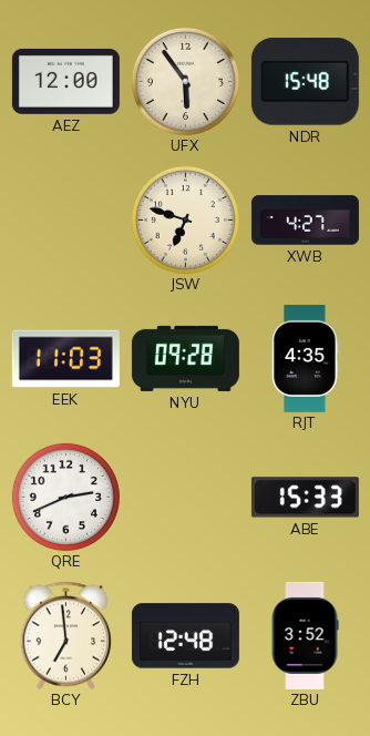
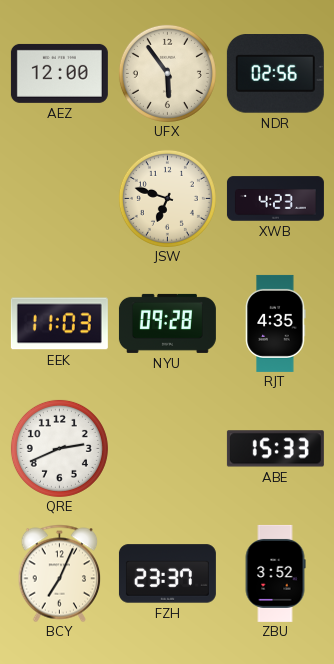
NDR: 15:48 -> 02:56 (275, 74)
XWB: 4:27 -> 4:23 (275, 199)
BCY: 6:59 -> 7:04 (60, 573)
FZH: 12:48 -> 23:37 (167, 574)
